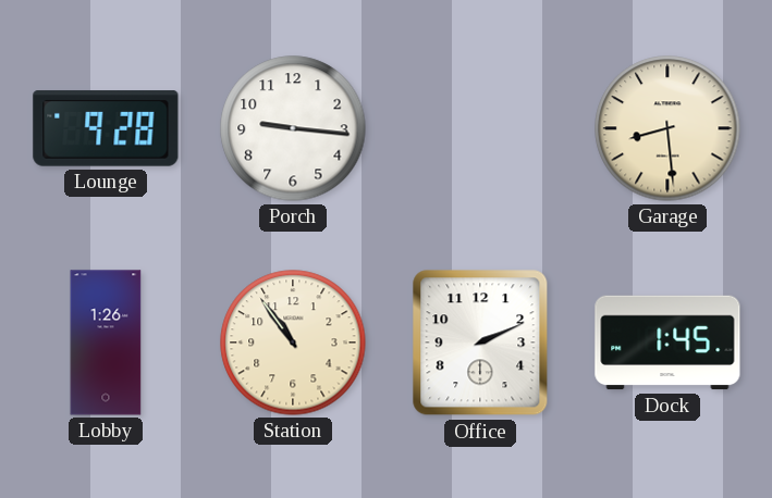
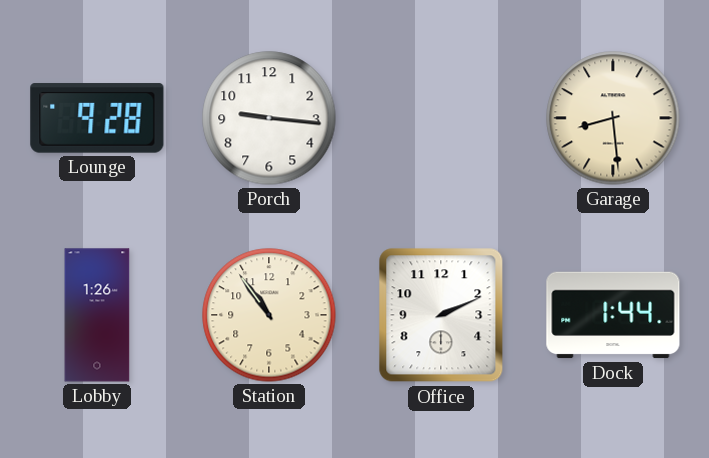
Dock: 1:45 -> 1:44 (613, 315)
